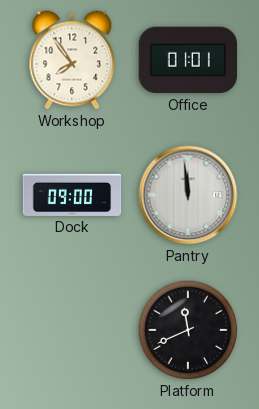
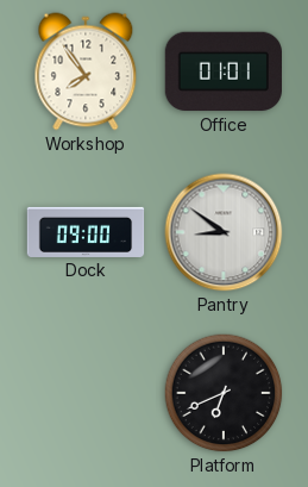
Pantry: 11:59 -> 8:51 (224, 232)
Platform: 11:41 -> 6:41 (224, 393)
